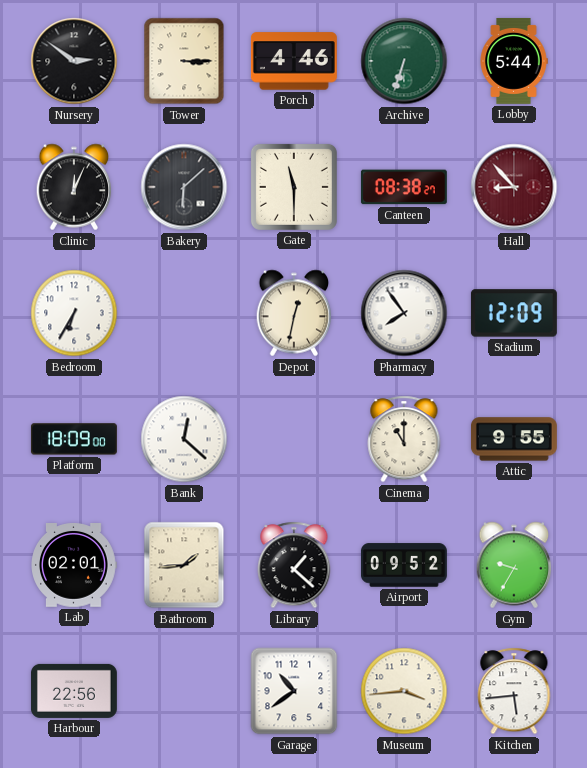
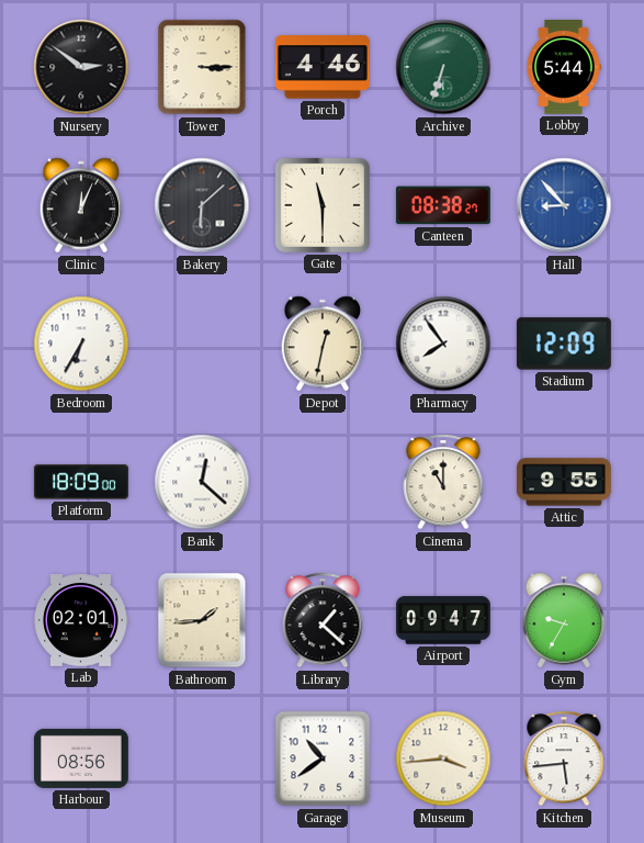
Hall dial: burgundy -> blue (564, 205)
Airport: 09:52 -> 09:47 (443, 620)
Harbour: 22:56 -> 08:56 (81, 758)
